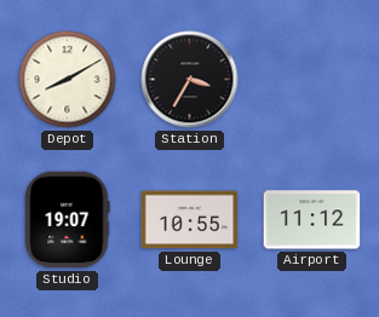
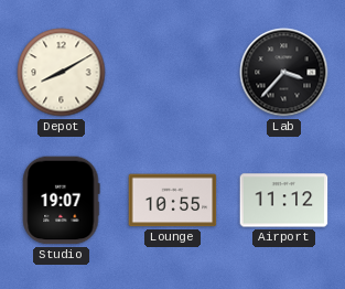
Station: 3:35 -> none (190, 80)
Lab: none -> 3:37 (284, 73)
